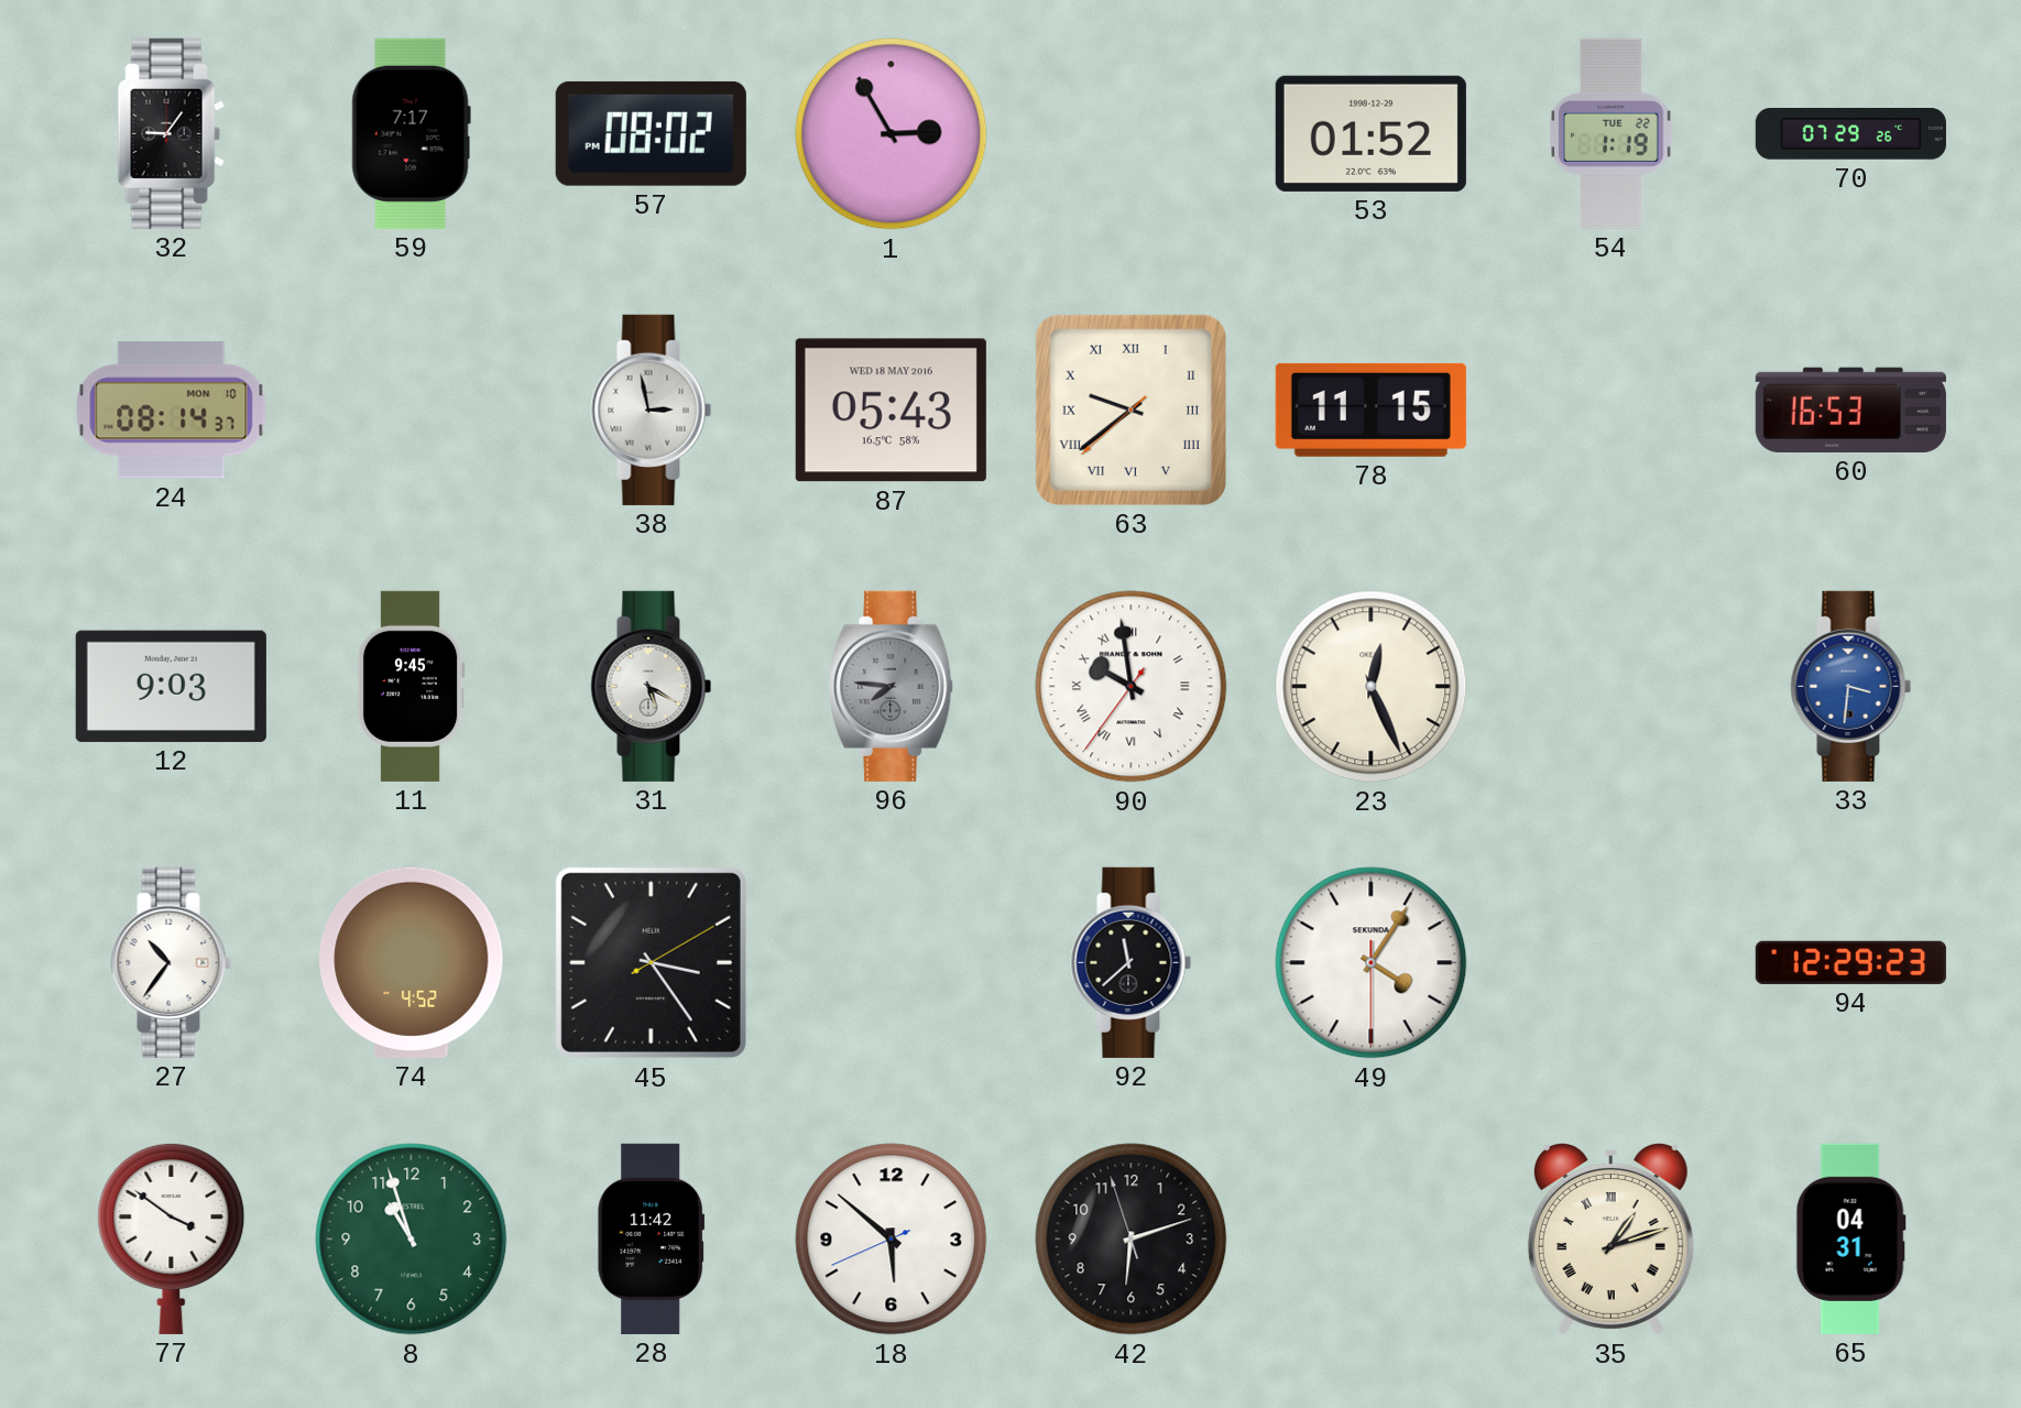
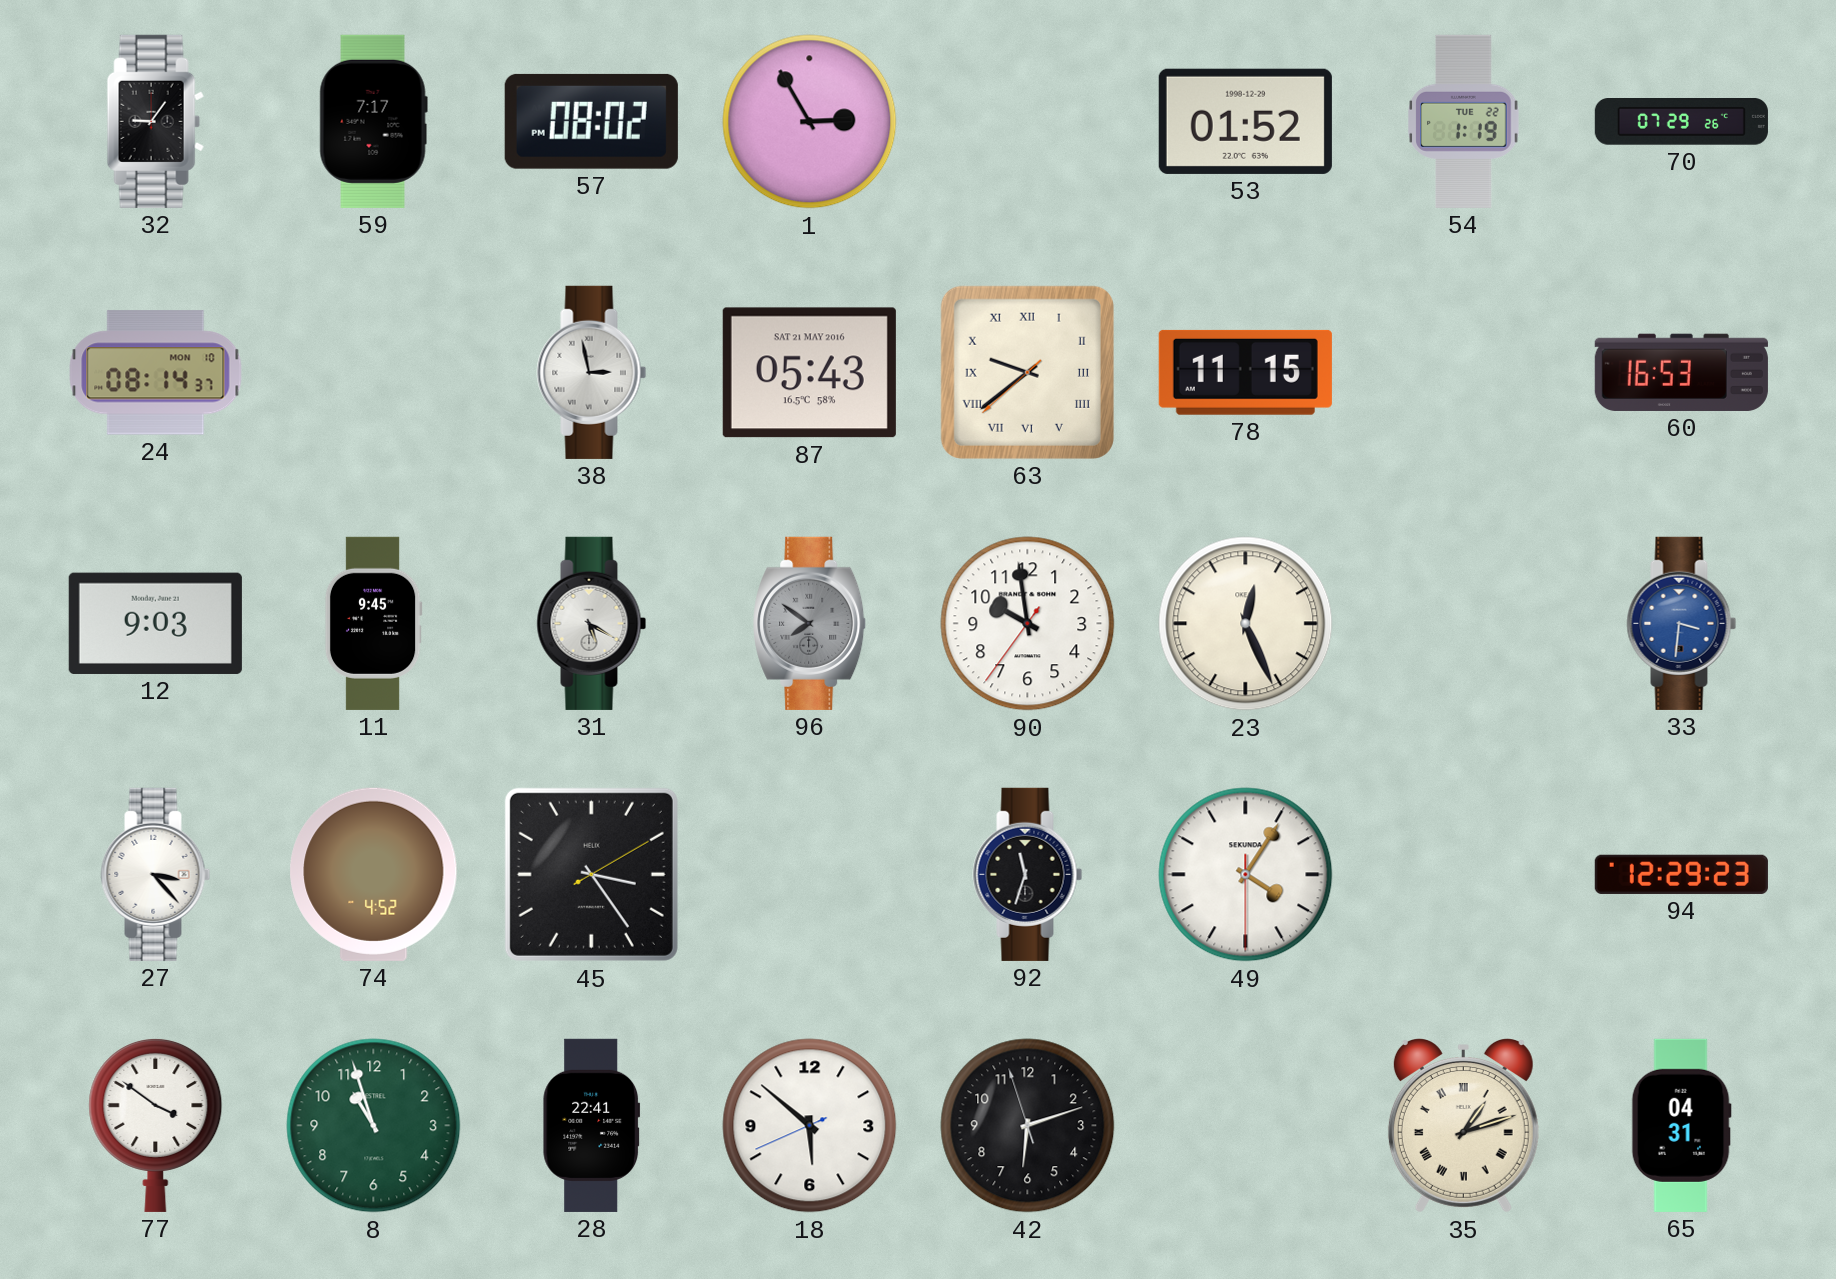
87 date: WED 18 MAY 2016 -> SAT 21 MAY 2016 (809, 373)
96: 7:46 -> 7:51 (810, 623)
90 numerals: Roman -> Arabic (1028, 624)
27: 10:36 -> 3:23 (156, 874)
92: 11:38 -> 11:33 (1028, 874)
28: 11:42 -> 22:41 (592, 1125)
